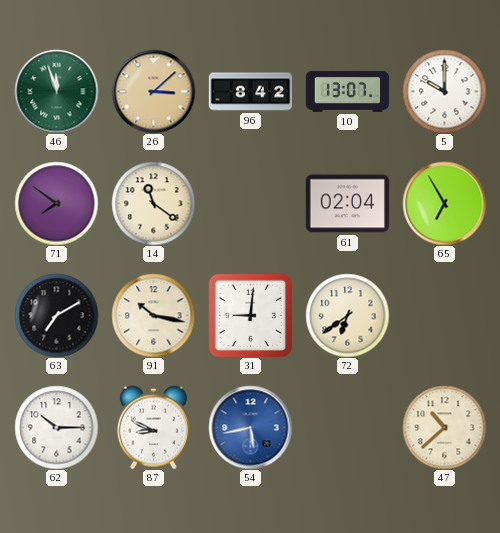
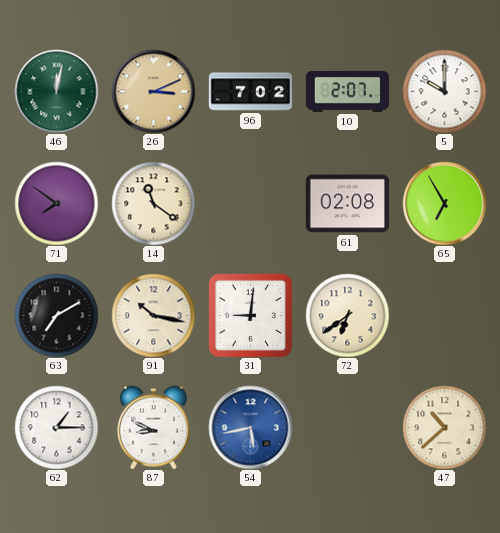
46: 11:57 -> 12:02 (56, 91)
26: 3:08 -> 3:11 (153, 91)
96: 8:42 -> 7:02 (250, 92)
10: 13:07 -> 2:07 (347, 91)
61: 02:04 -> 02:08 (347, 204)
62: 10:15 -> 1:15 (56, 427)
